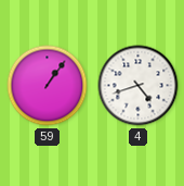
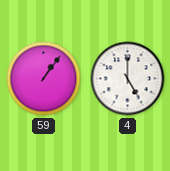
4: 4:42 -> 5:00 (128, 79)
